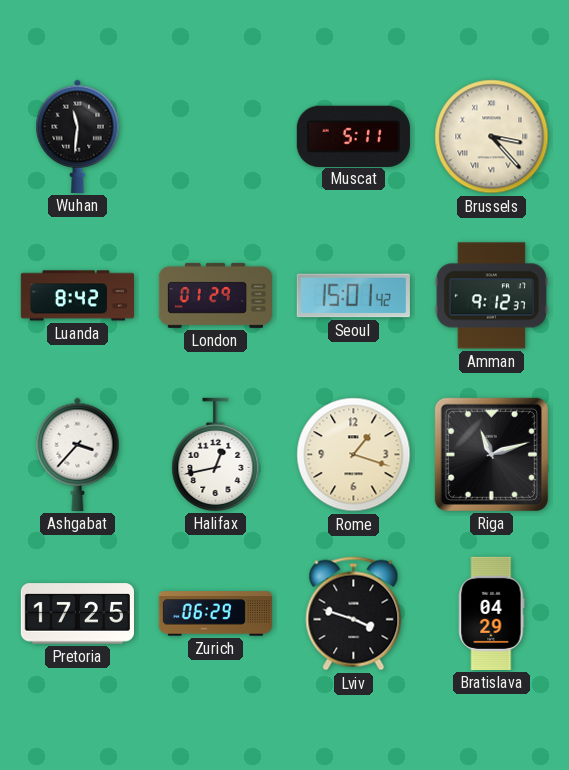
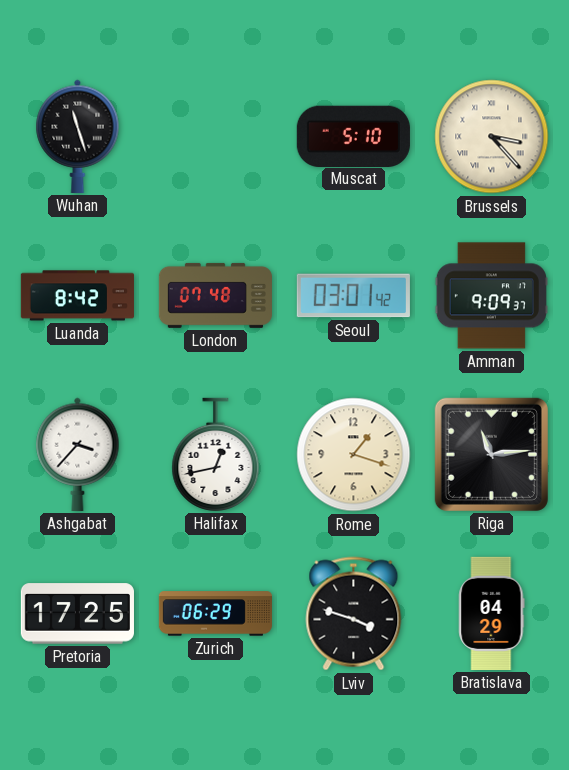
Wuhan: 11:31 -> 11:27 (78, 136)
Muscat: 5:11 -> 5:10 (353, 136)
London: 01:29 -> 07:48 (215, 295)
Seoul: 15:01 -> 03:01 (353, 296)
Amman: 9:12 -> 9:09 (491, 296)
Riga: 11:12 -> 11:14 (491, 454)
